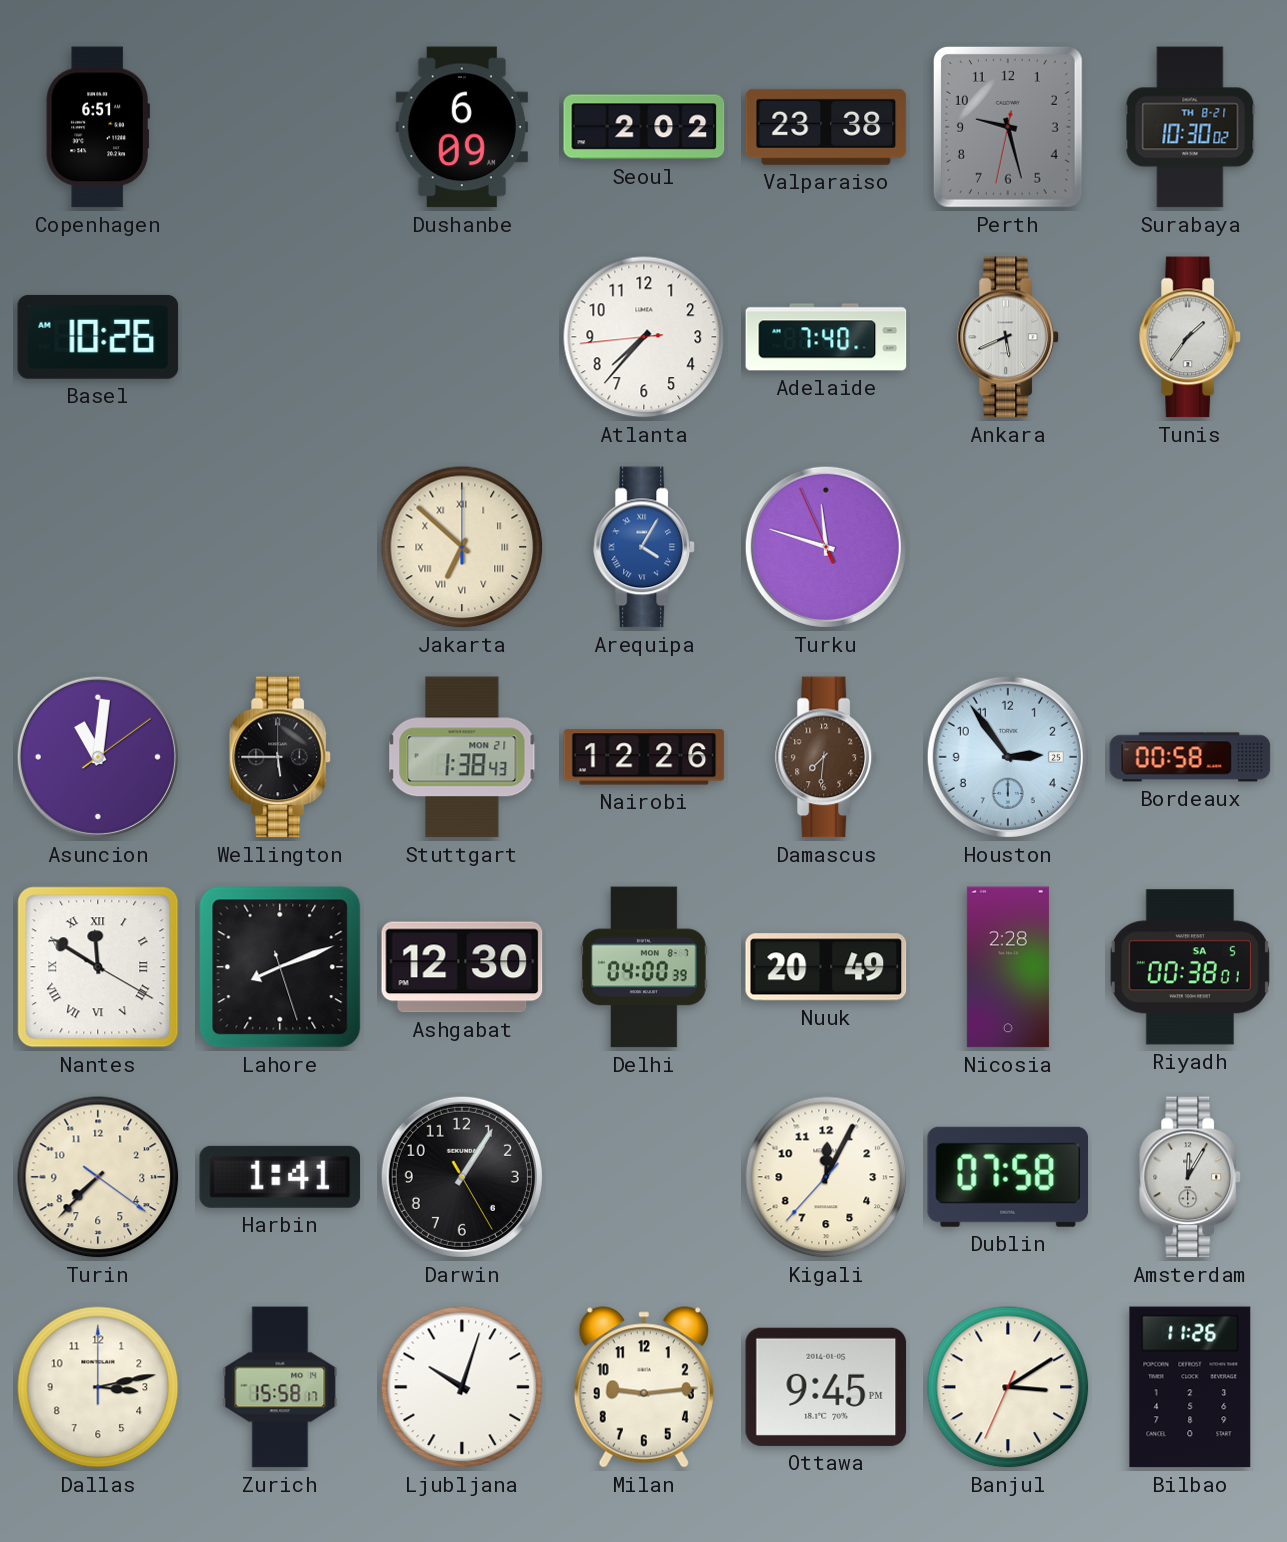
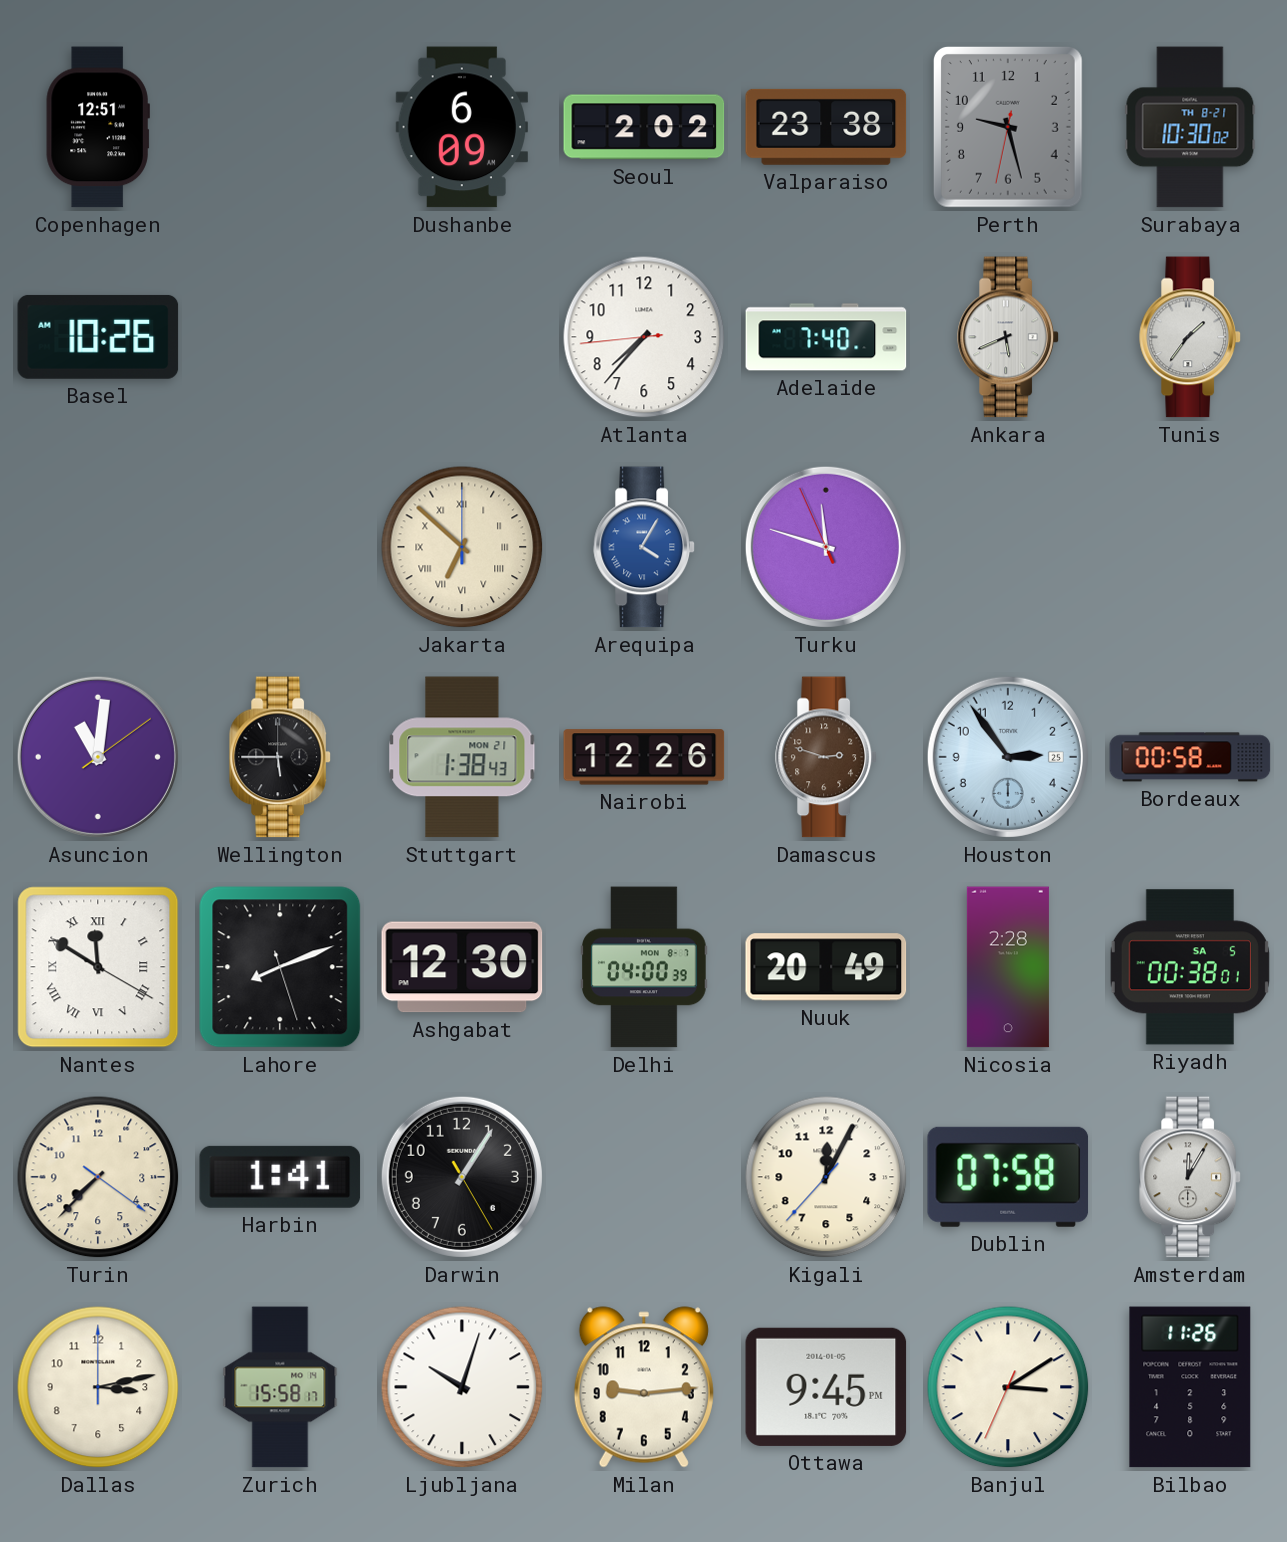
Copenhagen: 6:51 -> 12:51 (98, 127)
Damascus: 7:31 -> 2:48 (826, 757)
